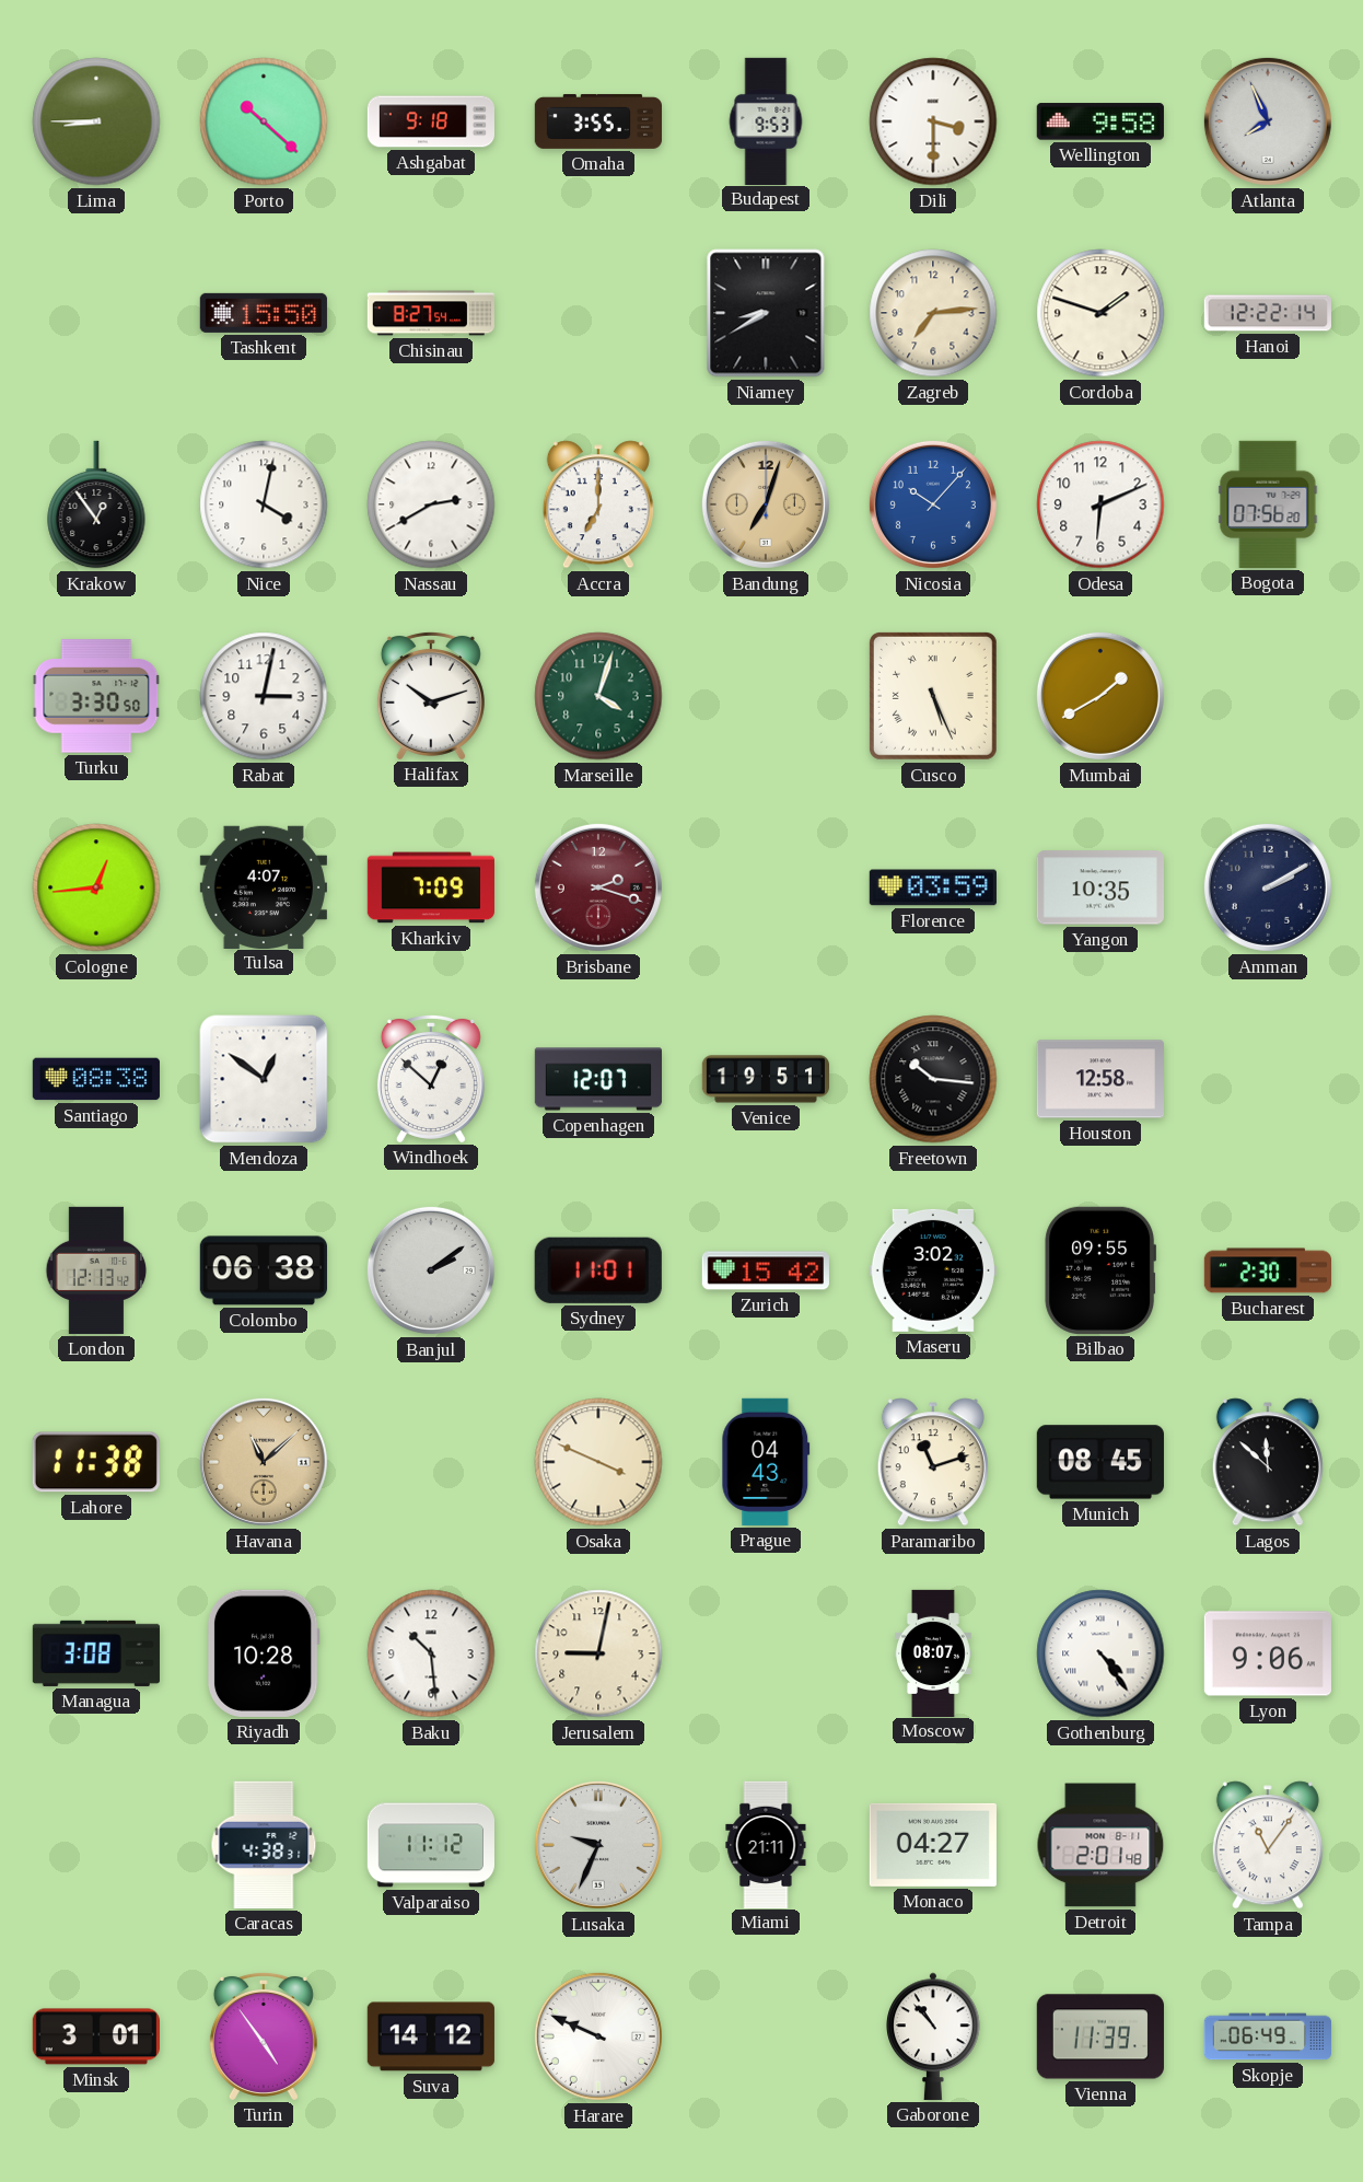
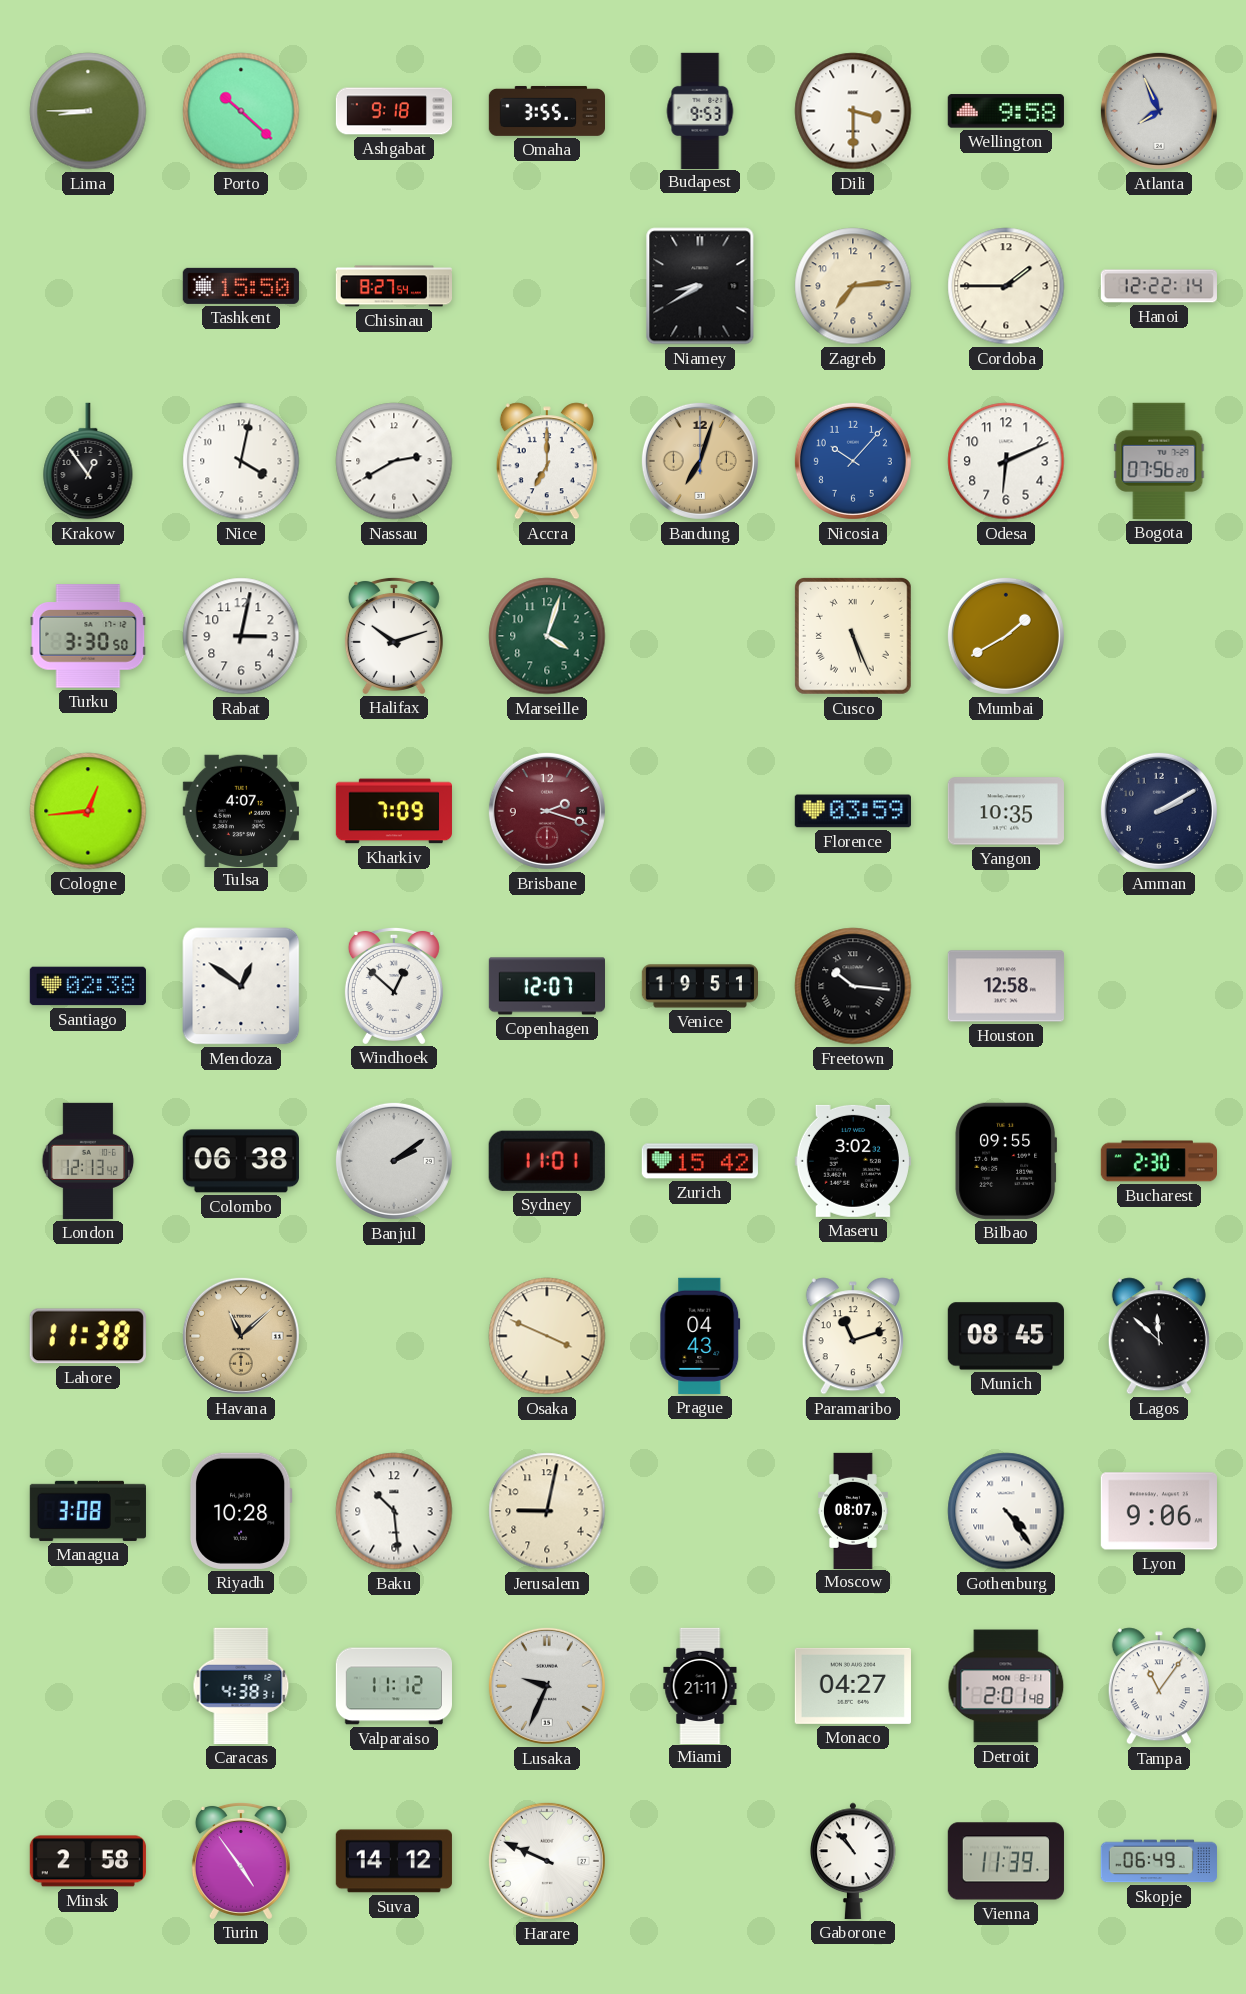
Cordoba: 1:48 -> 1:45 (1006, 286)
Santiago: 08:38 -> 02:38 (88, 986)
Minsk: 3:01 -> 2:58 (88, 1861)
